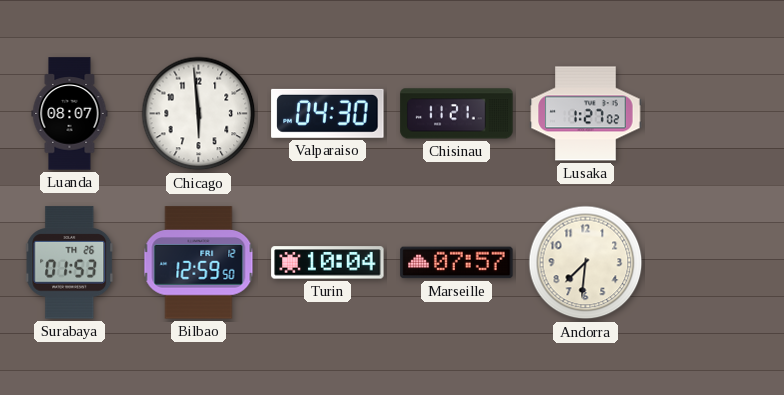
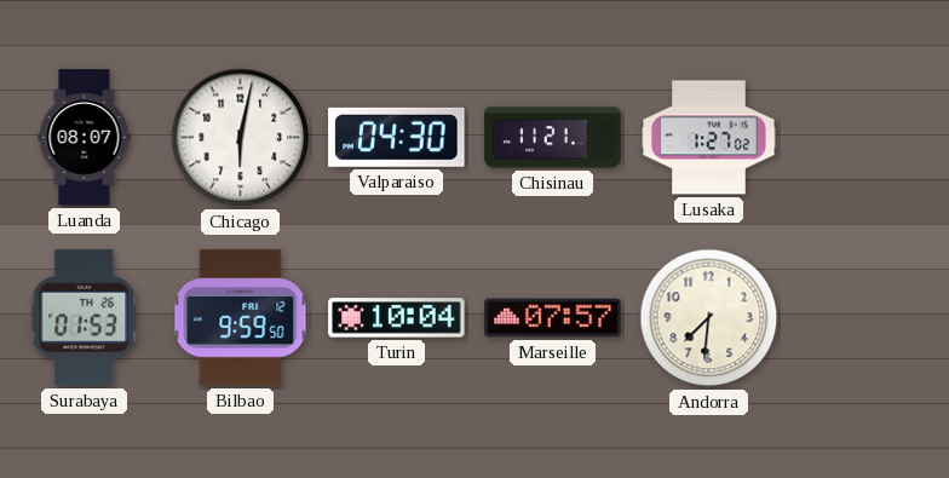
Chicago: 5:59 -> 6:02 (241, 138)
Bilbao: 12:59 -> 9:59 (241, 318)
